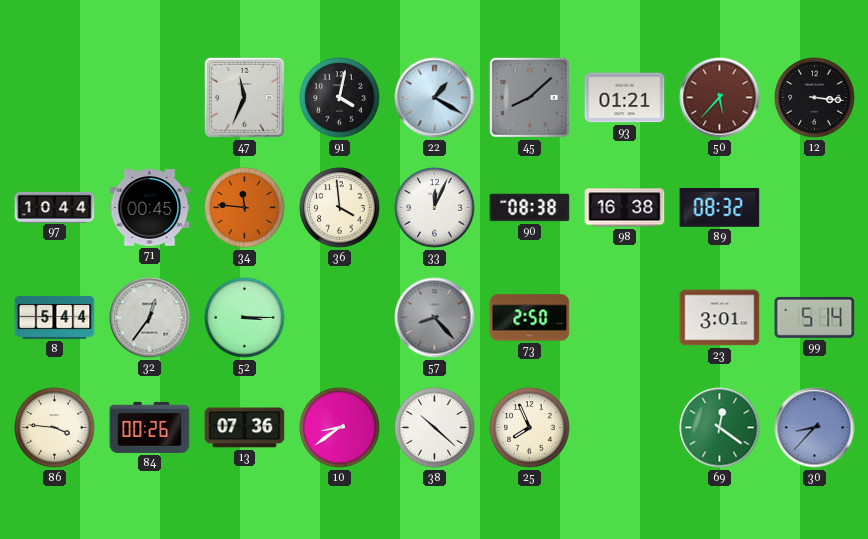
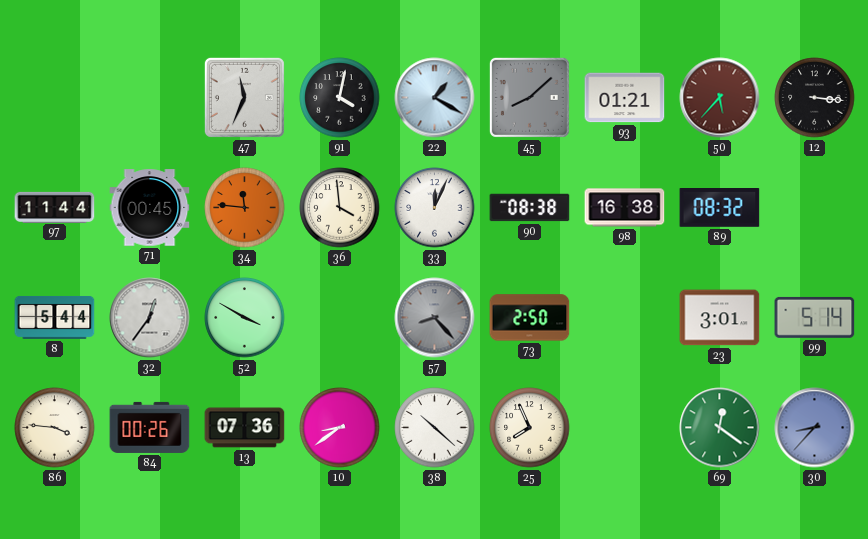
97: 10:44 -> 11:44 (55, 207)
52: 3:15 -> 3:50 (245, 318)
